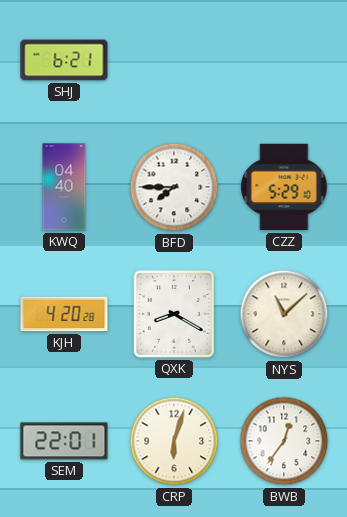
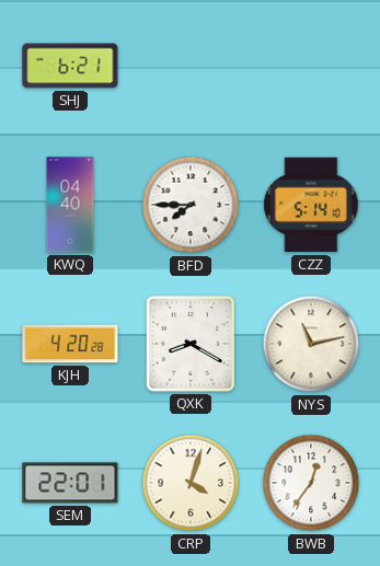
CZZ: 5:29 -> 5:14 (311, 205)
NYS: 11:08 -> 11:13 (311, 344)
CRP: 6:03 -> 4:03 (191, 483)
